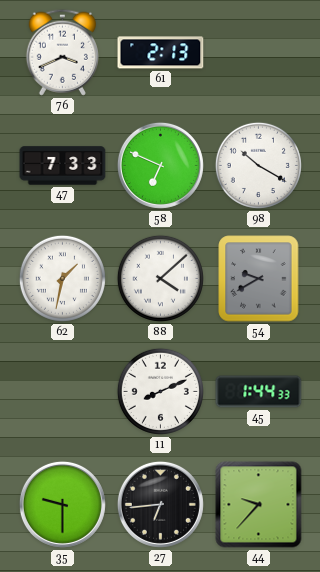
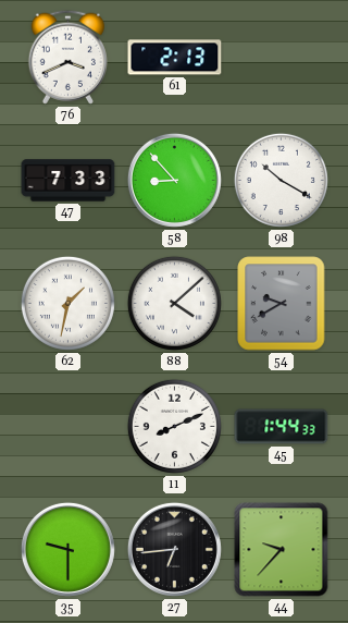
58: 6:49 -> 8:53 (174, 180)
